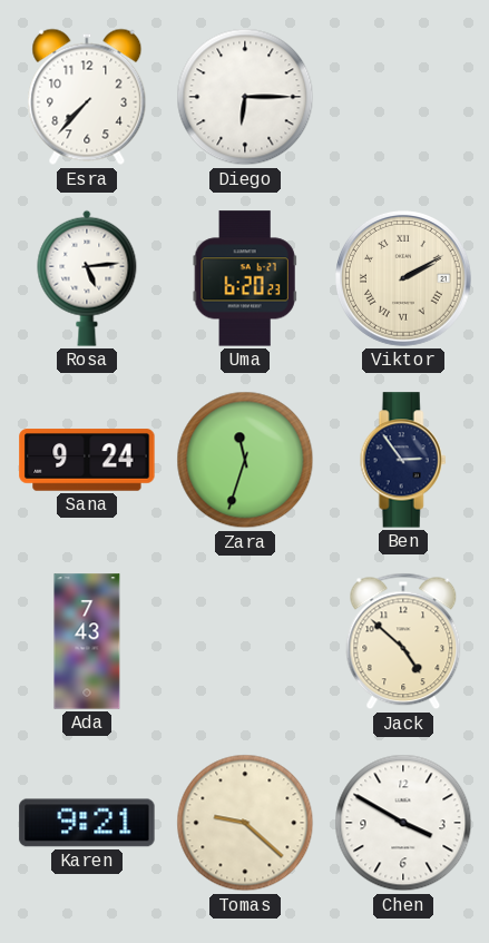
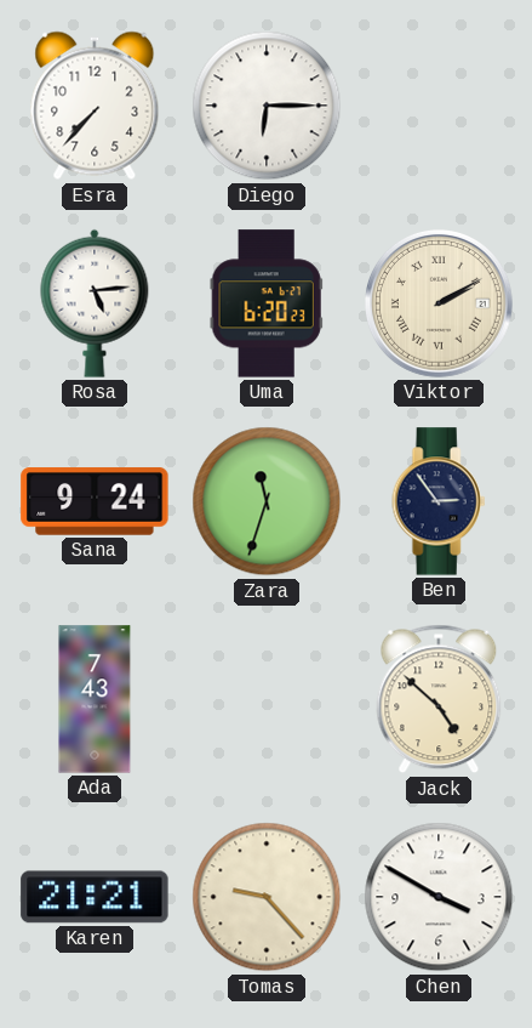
Karen: 9:21 -> 21:21 (95, 897)
Tomas: 9:22 -> 9:23 (267, 897)
